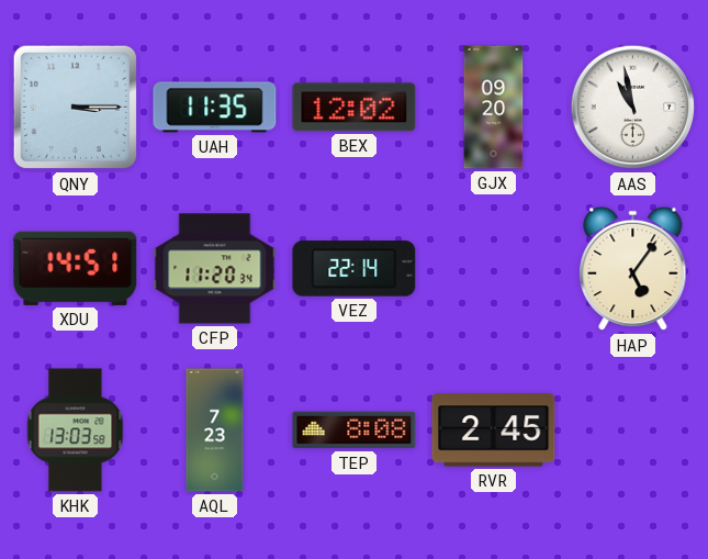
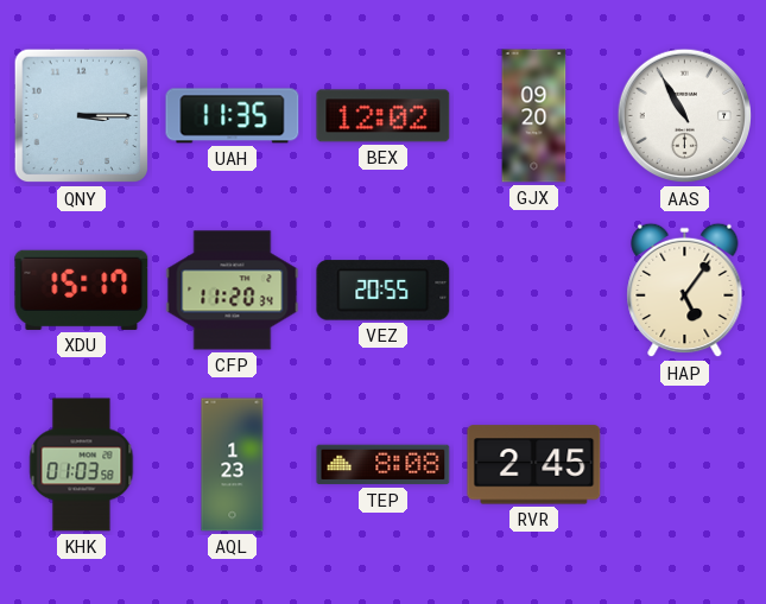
AAS: 10:58 -> 10:55 (685, 116)
XDU: 14:51 -> 15:17 (82, 290)
VEZ: 22:14 -> 20:55 (384, 291)
KHK: 13:03 -> 01:03 (82, 465)
AQL: 7:23 -> 1:23 (233, 465)
